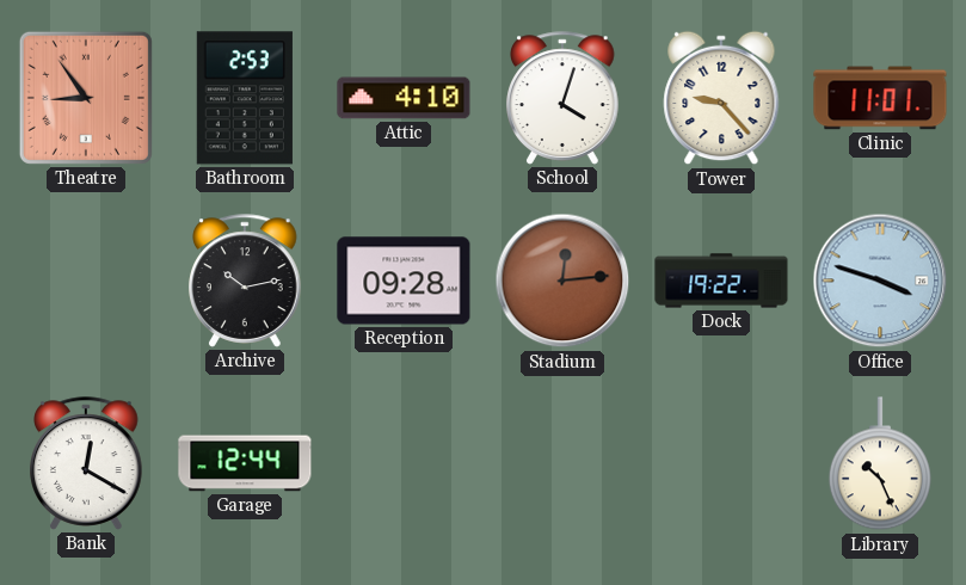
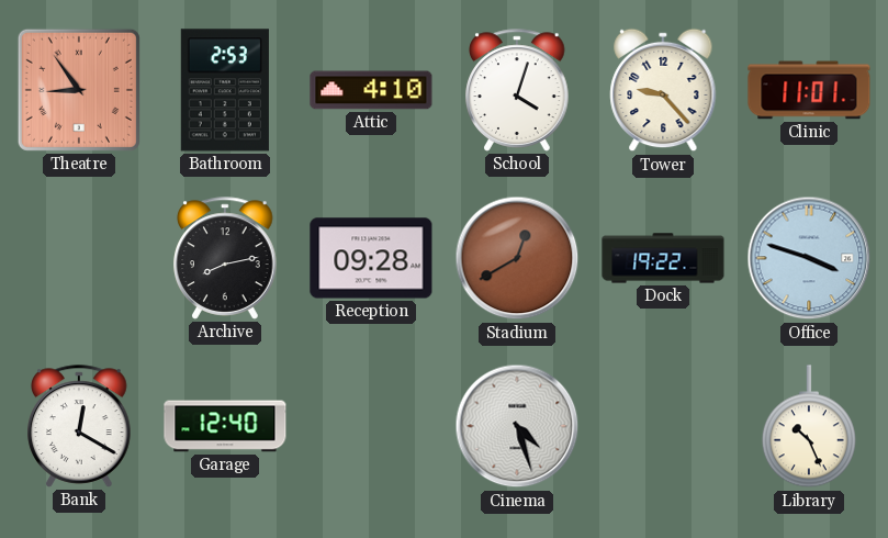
Archive: 10:13 -> 8:13 (225, 258)
Stadium: 12:14 -> 12:40 (517, 258)
Garage: 12:44 -> 12:40 (225, 426)
Cinema: none -> 4:27 (517, 426)
